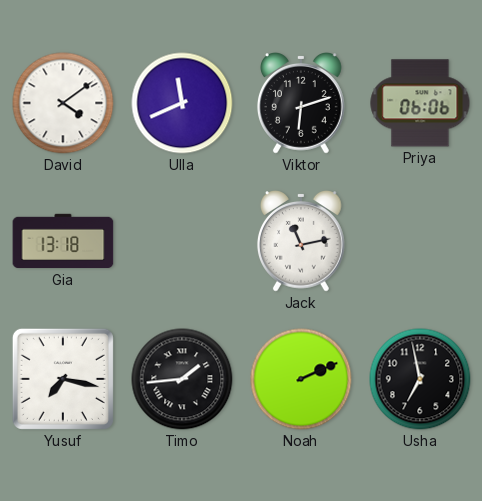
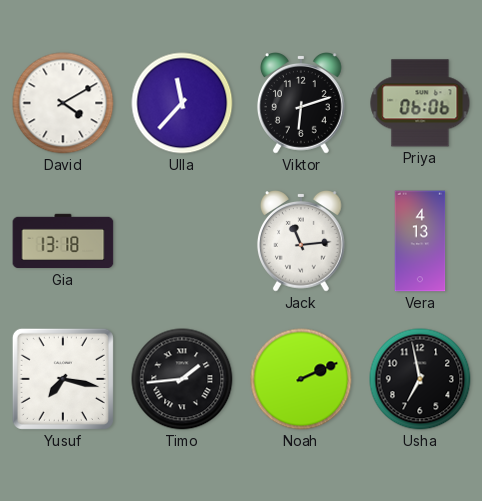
David: 4:09 -> 4:10 (63, 103)
Ulla: 11:41 -> 11:37 (182, 103)
Jack: 11:13 -> 11:14 (301, 242)
Vera: none -> 4:13 (420, 241)
